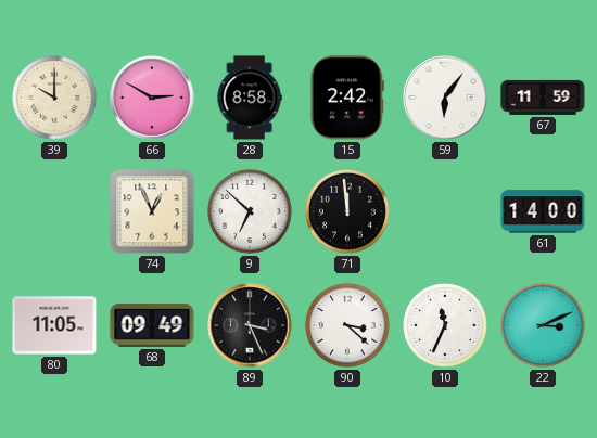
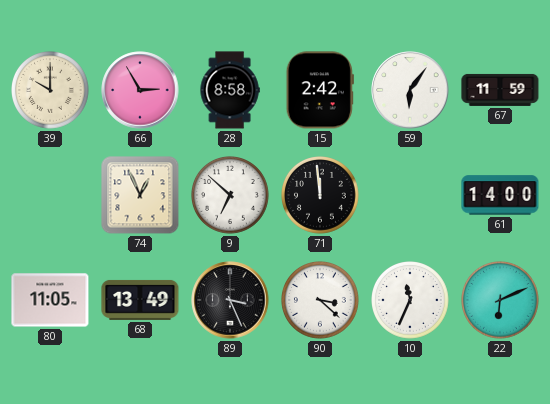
66: 2:50 -> 2:55 (140, 90)
68: 09:49 -> 13:49 (140, 300)
22: 3:11 -> 6:11 (501, 301)
